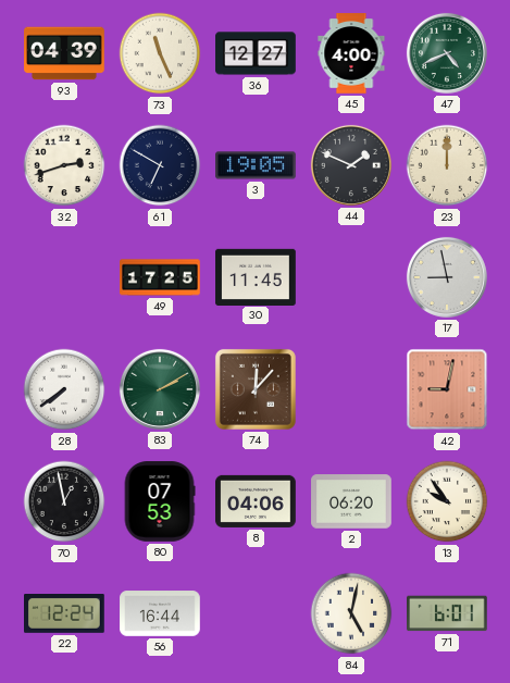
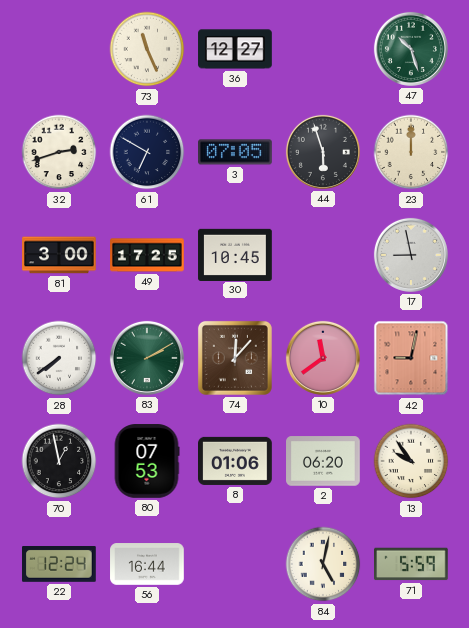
93: 04:39 -> none (64, 53)
45: 4:00 -> none (351, 53)
47: 4:41 -> 10:27 (411, 49)
3: 19:05 -> 07:05 (235, 152)
44: 1:49 -> 5:57 (323, 152)
81: none -> 3:00 (59, 255)
30: 11:45 -> 10:45 (235, 254)
10: none -> 11:39 (323, 358)
8: 04:06 -> 01:06 (235, 461)
71: 6:01 -> 5:59 (412, 564)
